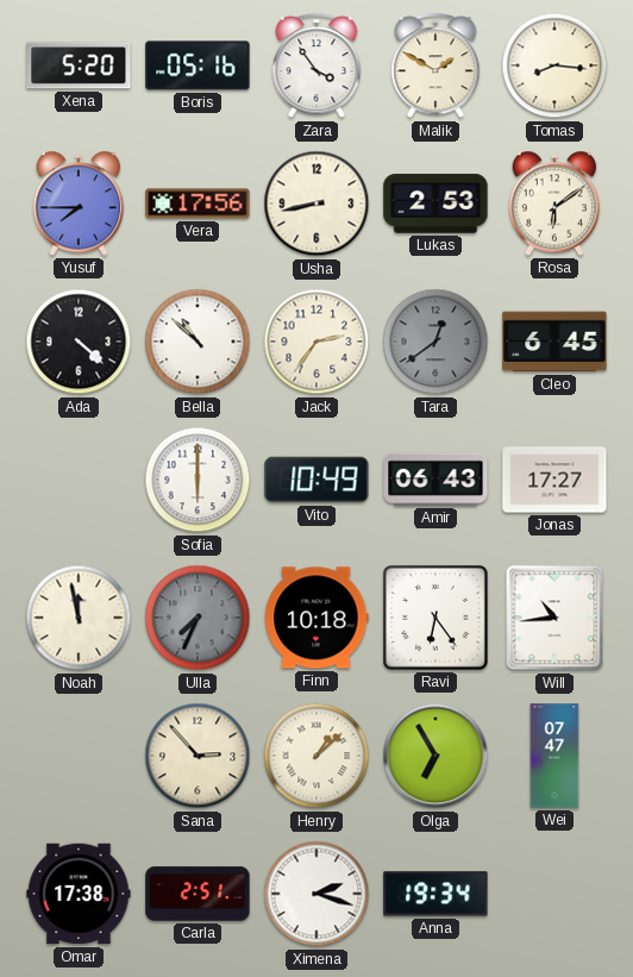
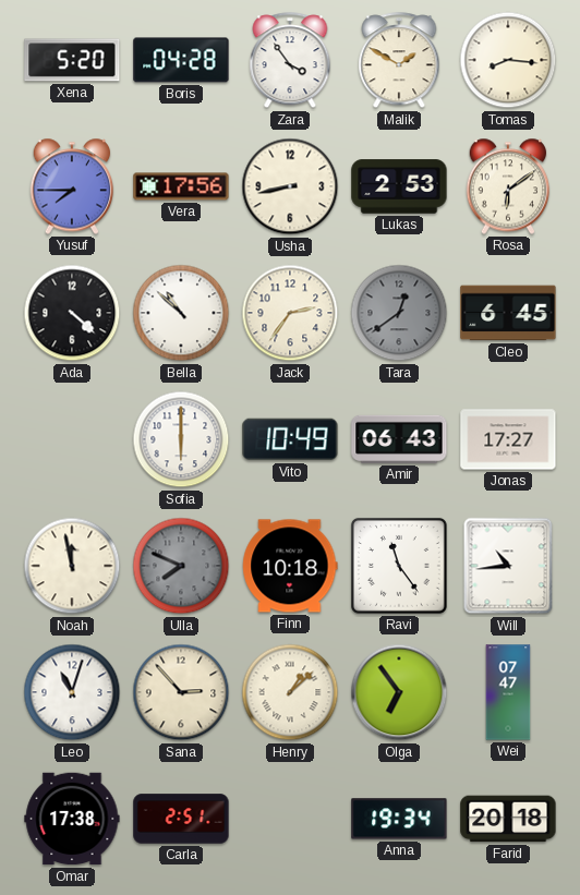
Boris: 05:16 -> 04:28 (181, 60)
Ulla: 7:34 -> 7:49 (181, 566)
Ravi: 6:24 -> 11:24 (399, 566)
Leo: none -> 11:03 (72, 692)
Olga: 6:55 -> 6:54 (399, 692)
Ximena: 2:18 -> none (316, 894)
Farid: none -> 20:18 (508, 819)
